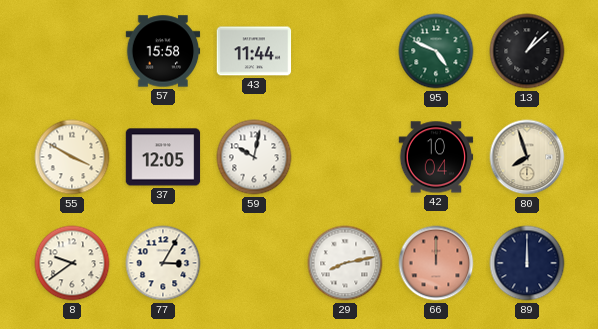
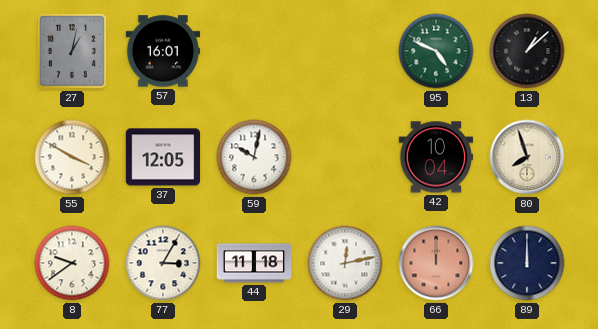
27: none -> 1:02 (72, 51)
57: 15:58 -> 16:01 (163, 51)
43: 11:44 -> none (254, 51)
44: none -> 11:18 (254, 263)
29: 8:13 -> 12:13 (345, 263)
